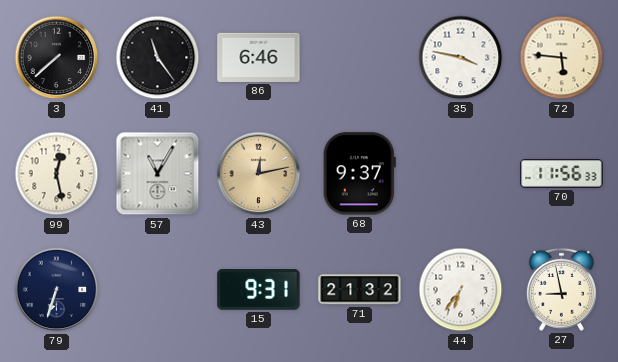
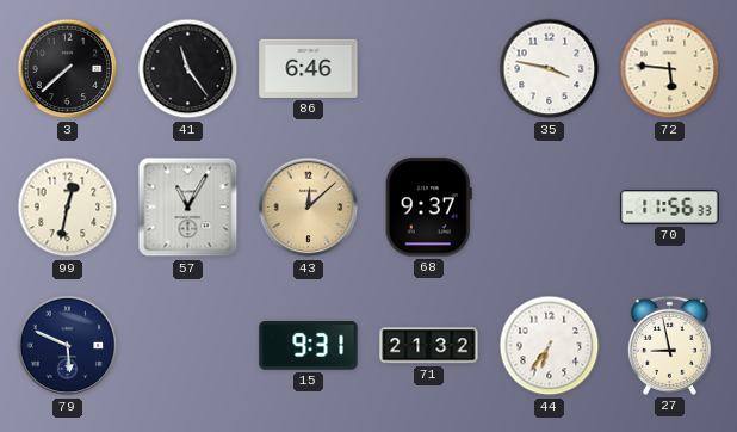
99: 12:28 -> 12:32 (68, 208)
43: 12:13 -> 12:08 (309, 208)
79: 6:33 -> 5:49 (68, 346)
